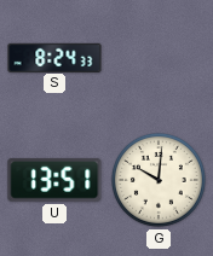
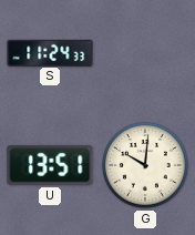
S: 8:24 -> 11:24 (50, 52)
